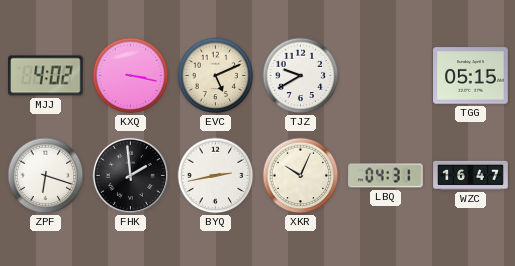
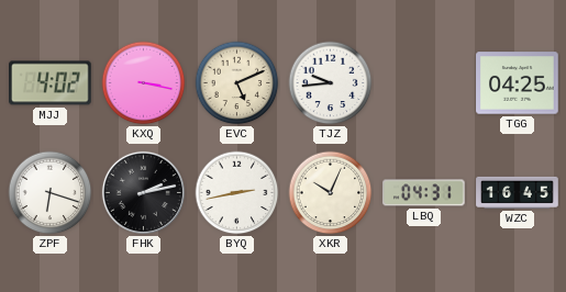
TJZ: 9:40 -> 9:44 (331, 83)
TGG: 05:15 -> 04:25 (518, 83)
FHK: 1:59 -> 2:13 (143, 192)
WZC: 16:47 -> 16:45 (518, 192)
